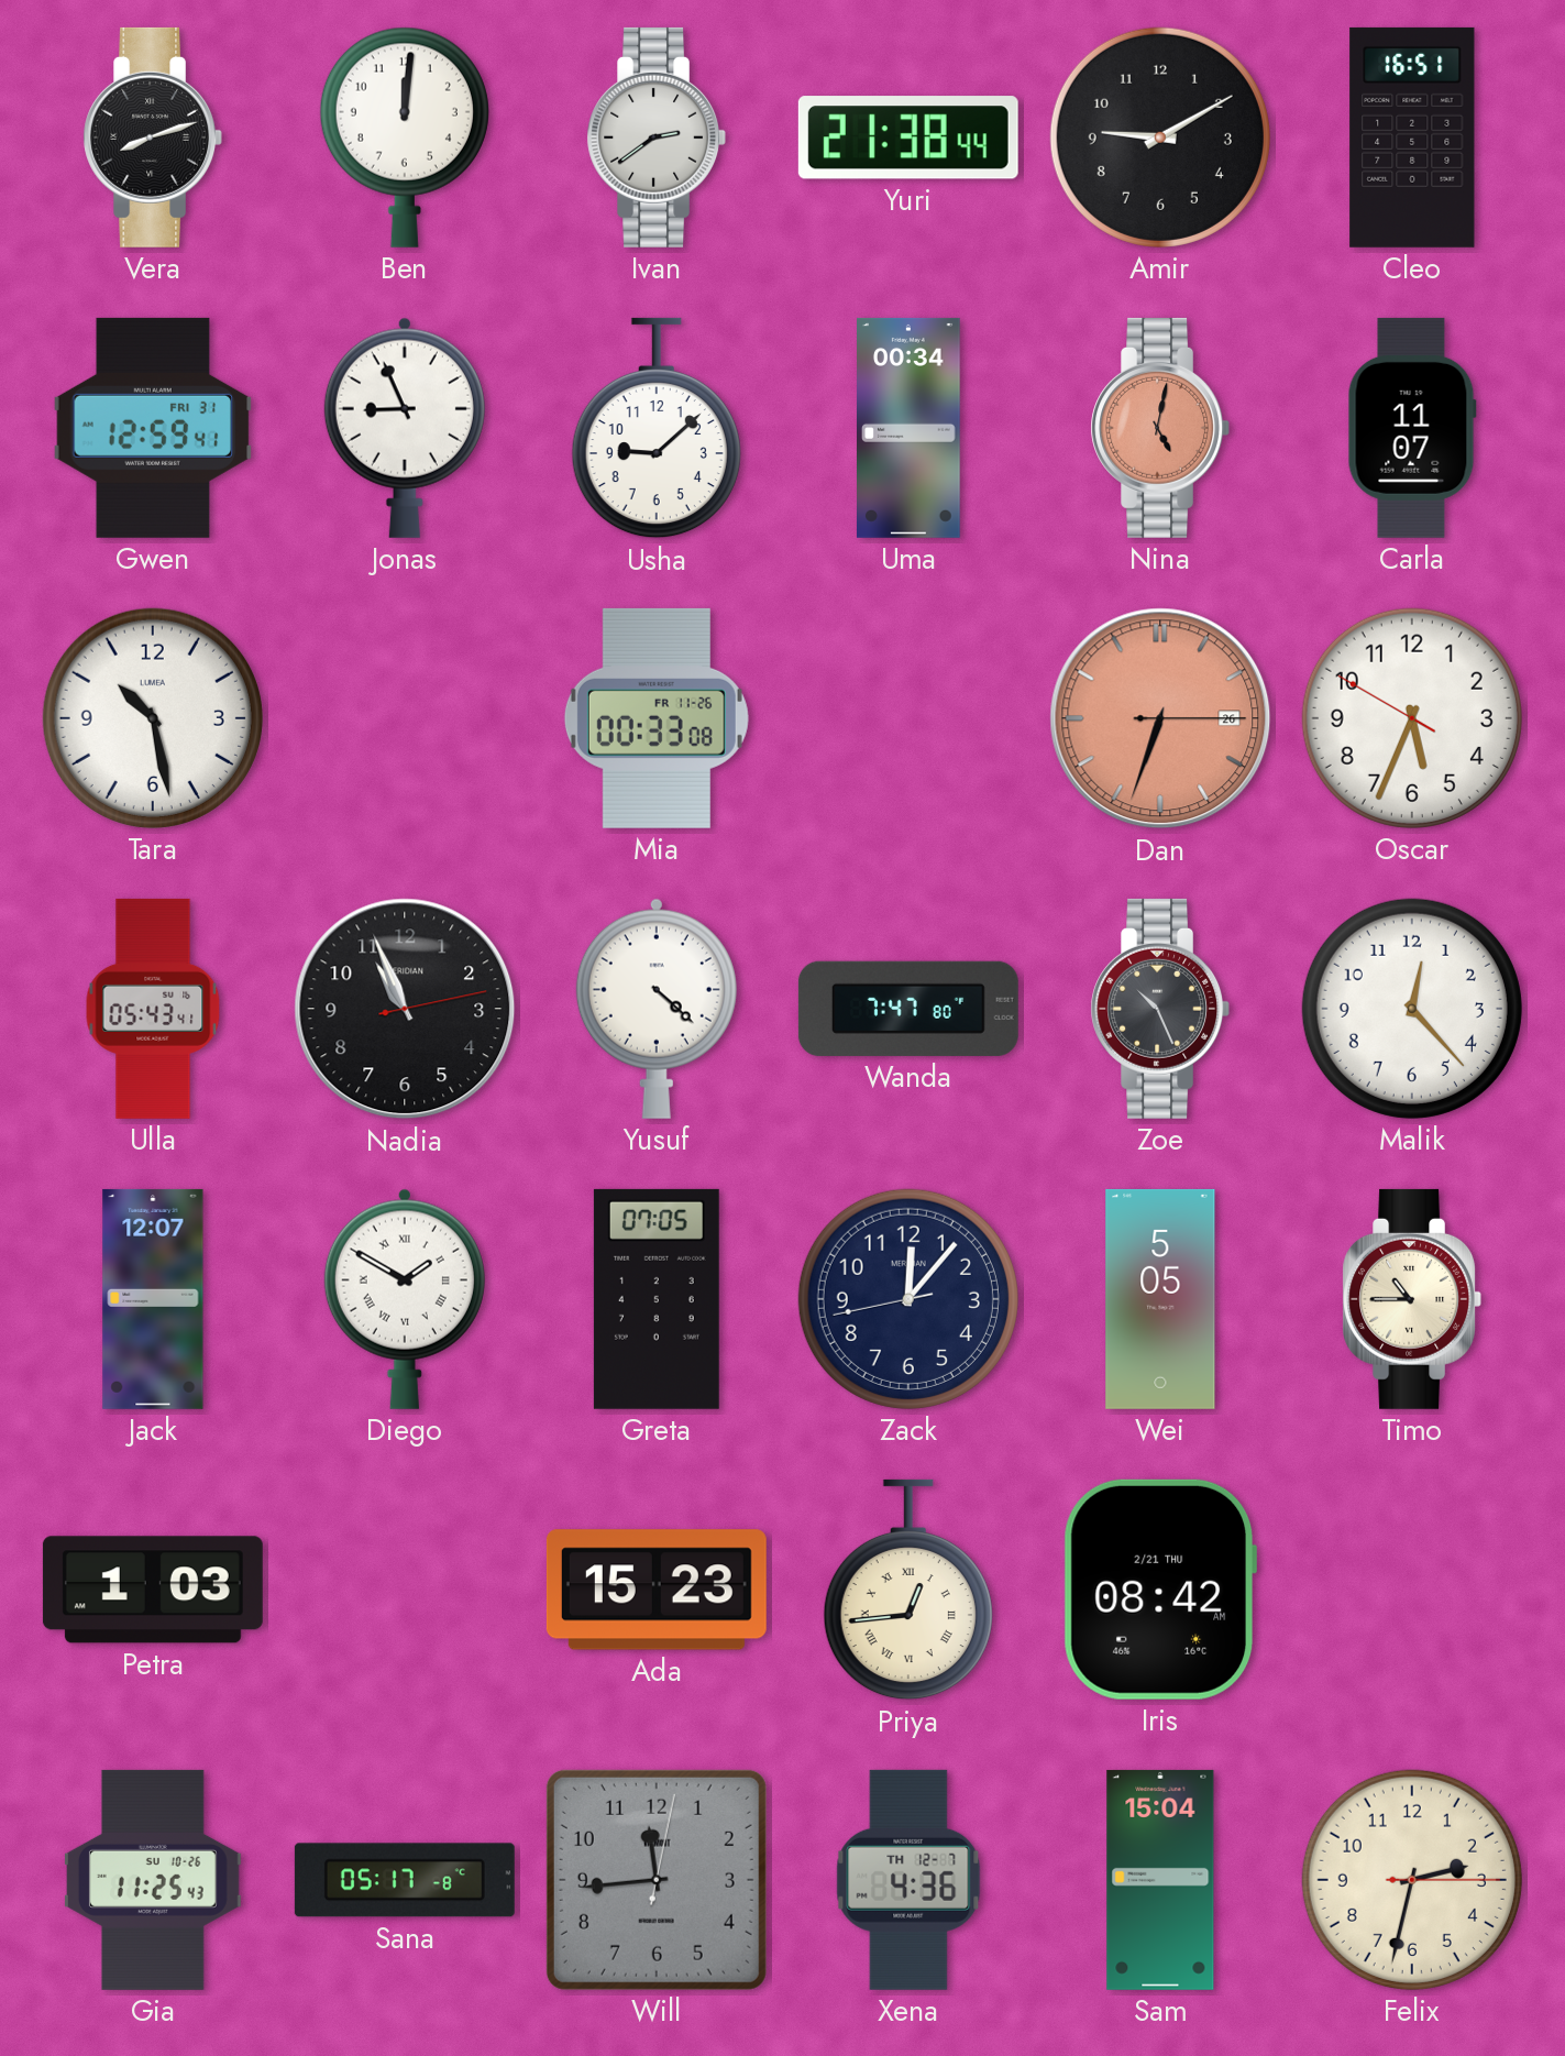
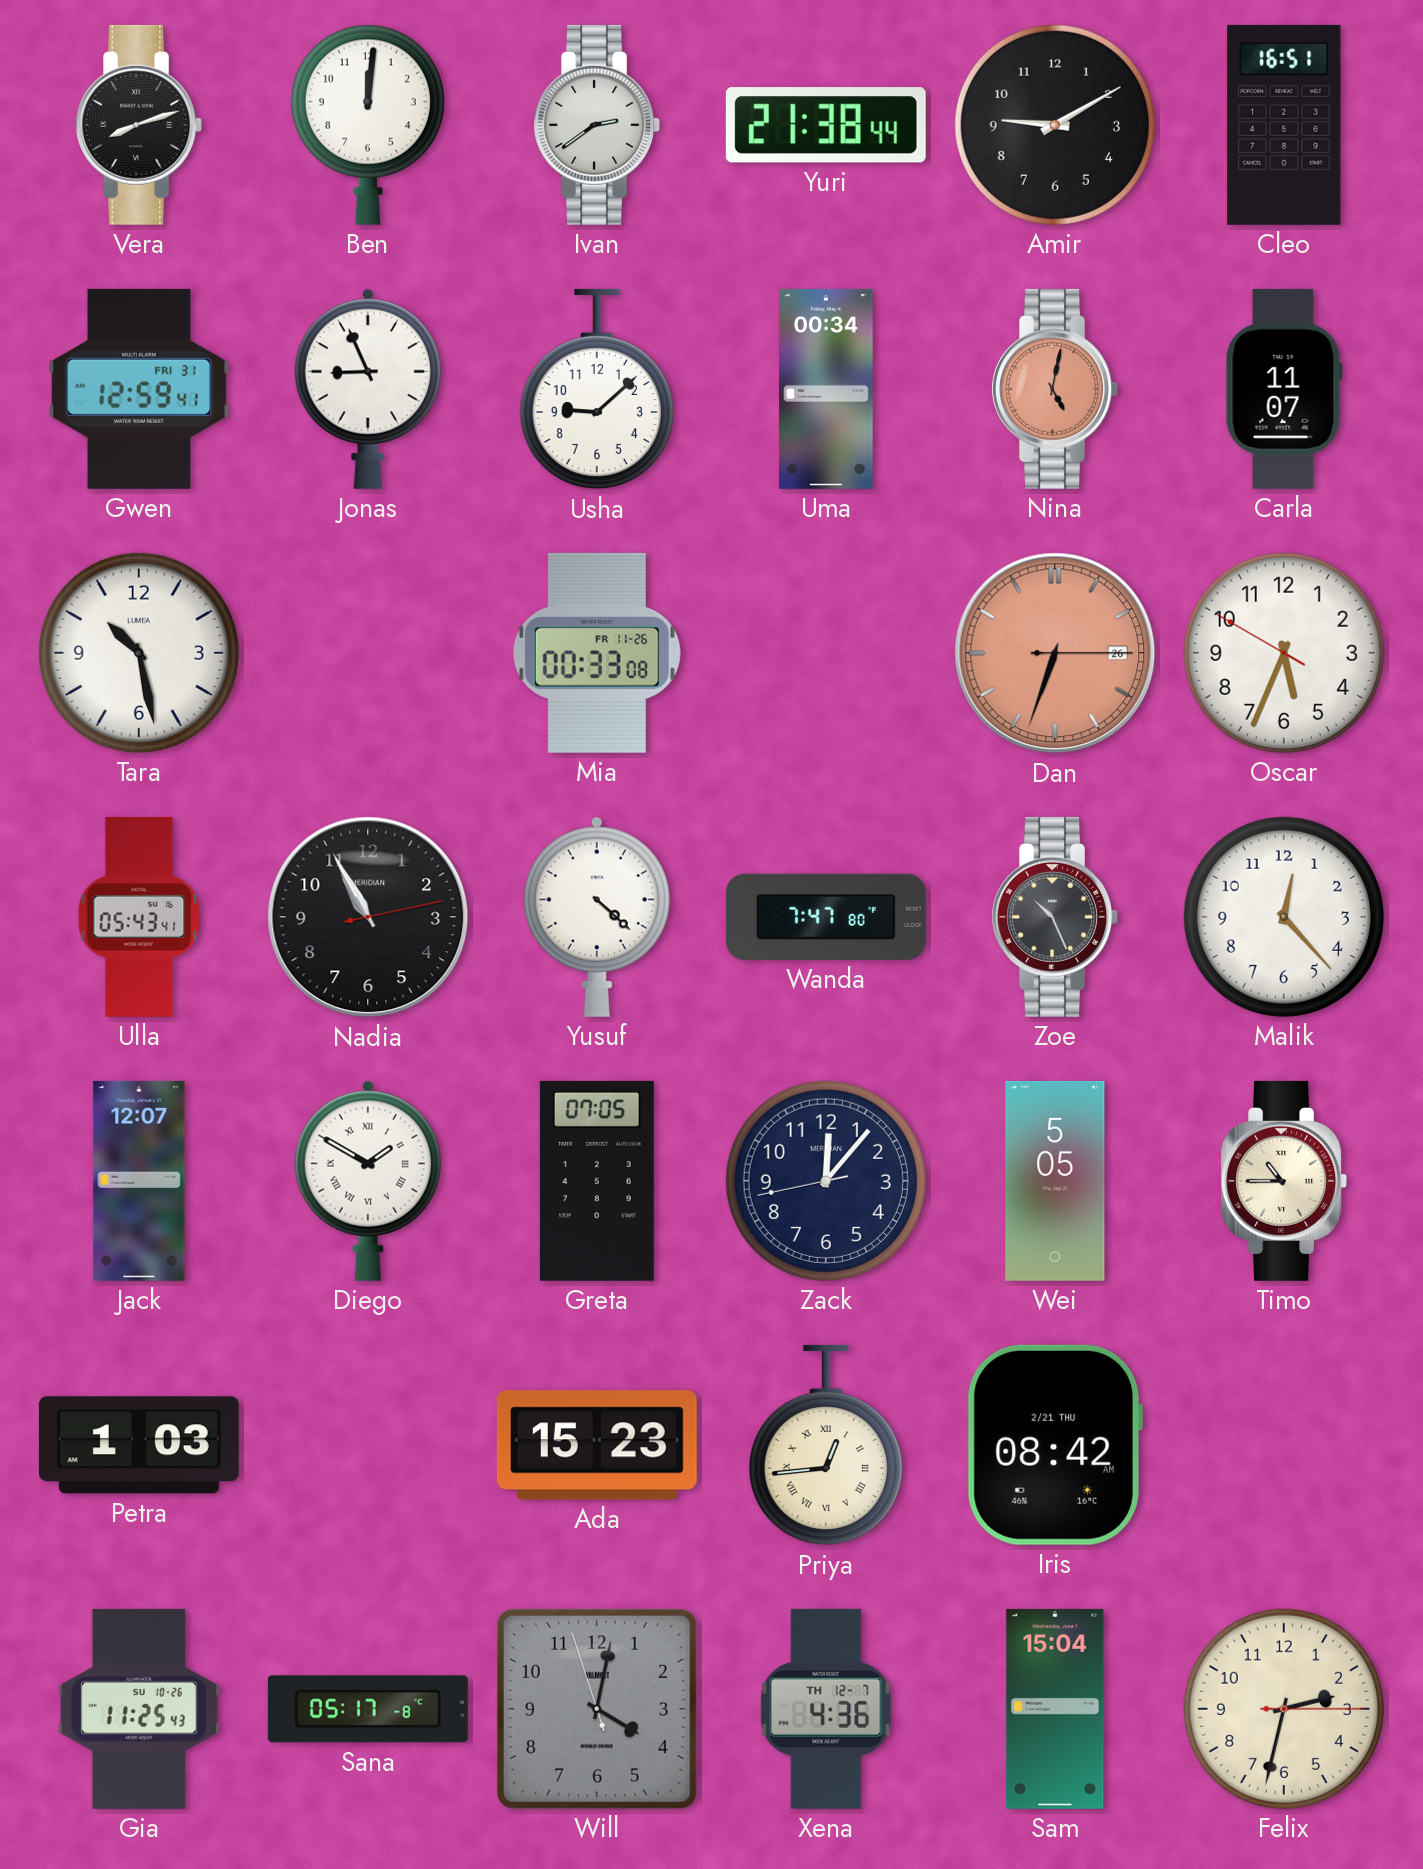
Nadia: 10:56 -> 10:55 (368, 917)
Will: 11:44 -> 4:01 (597, 1709)
